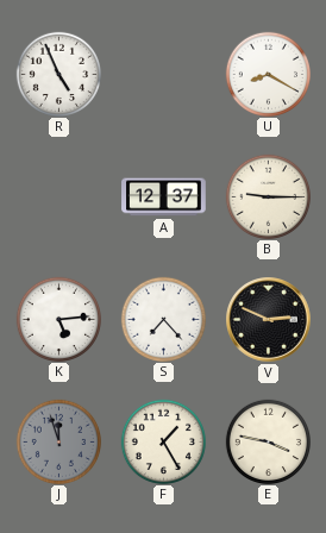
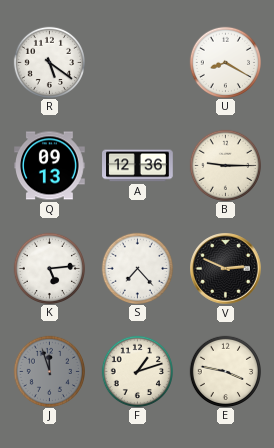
R: 4:56 -> 5:21 (49, 62)
Q: none -> 09:13 (50, 166)
A: 12:37 -> 12:36 (138, 166)
F: 1:25 -> 1:12 (137, 371)
